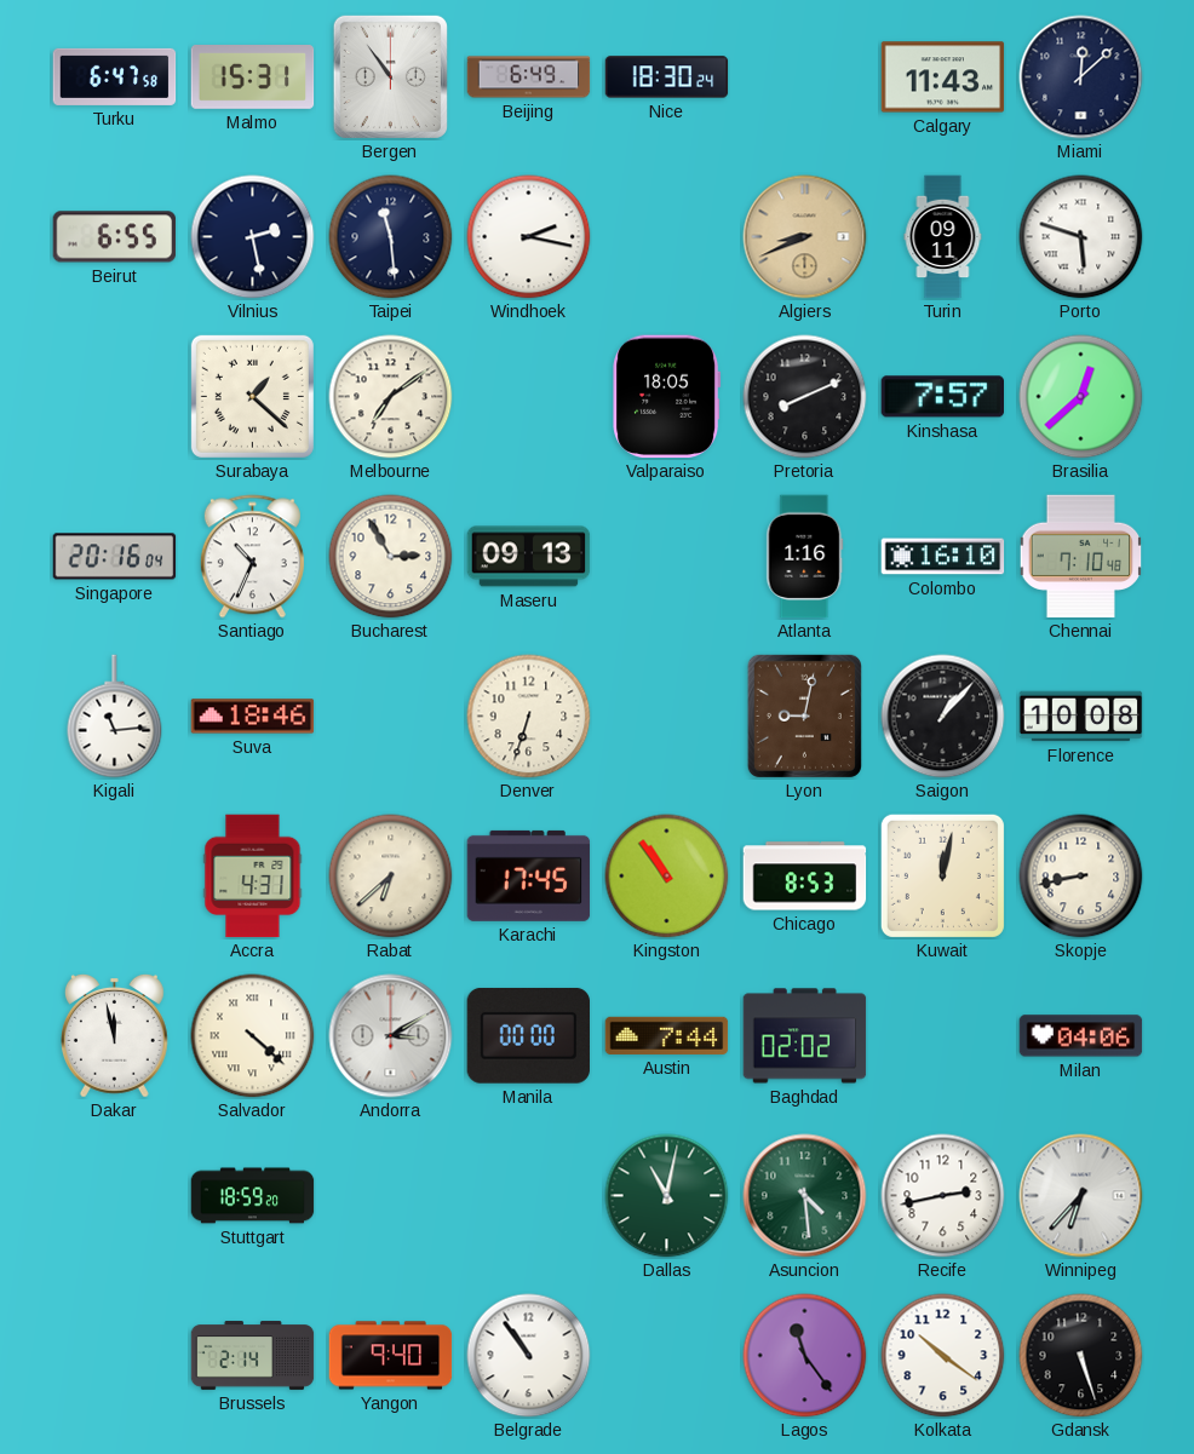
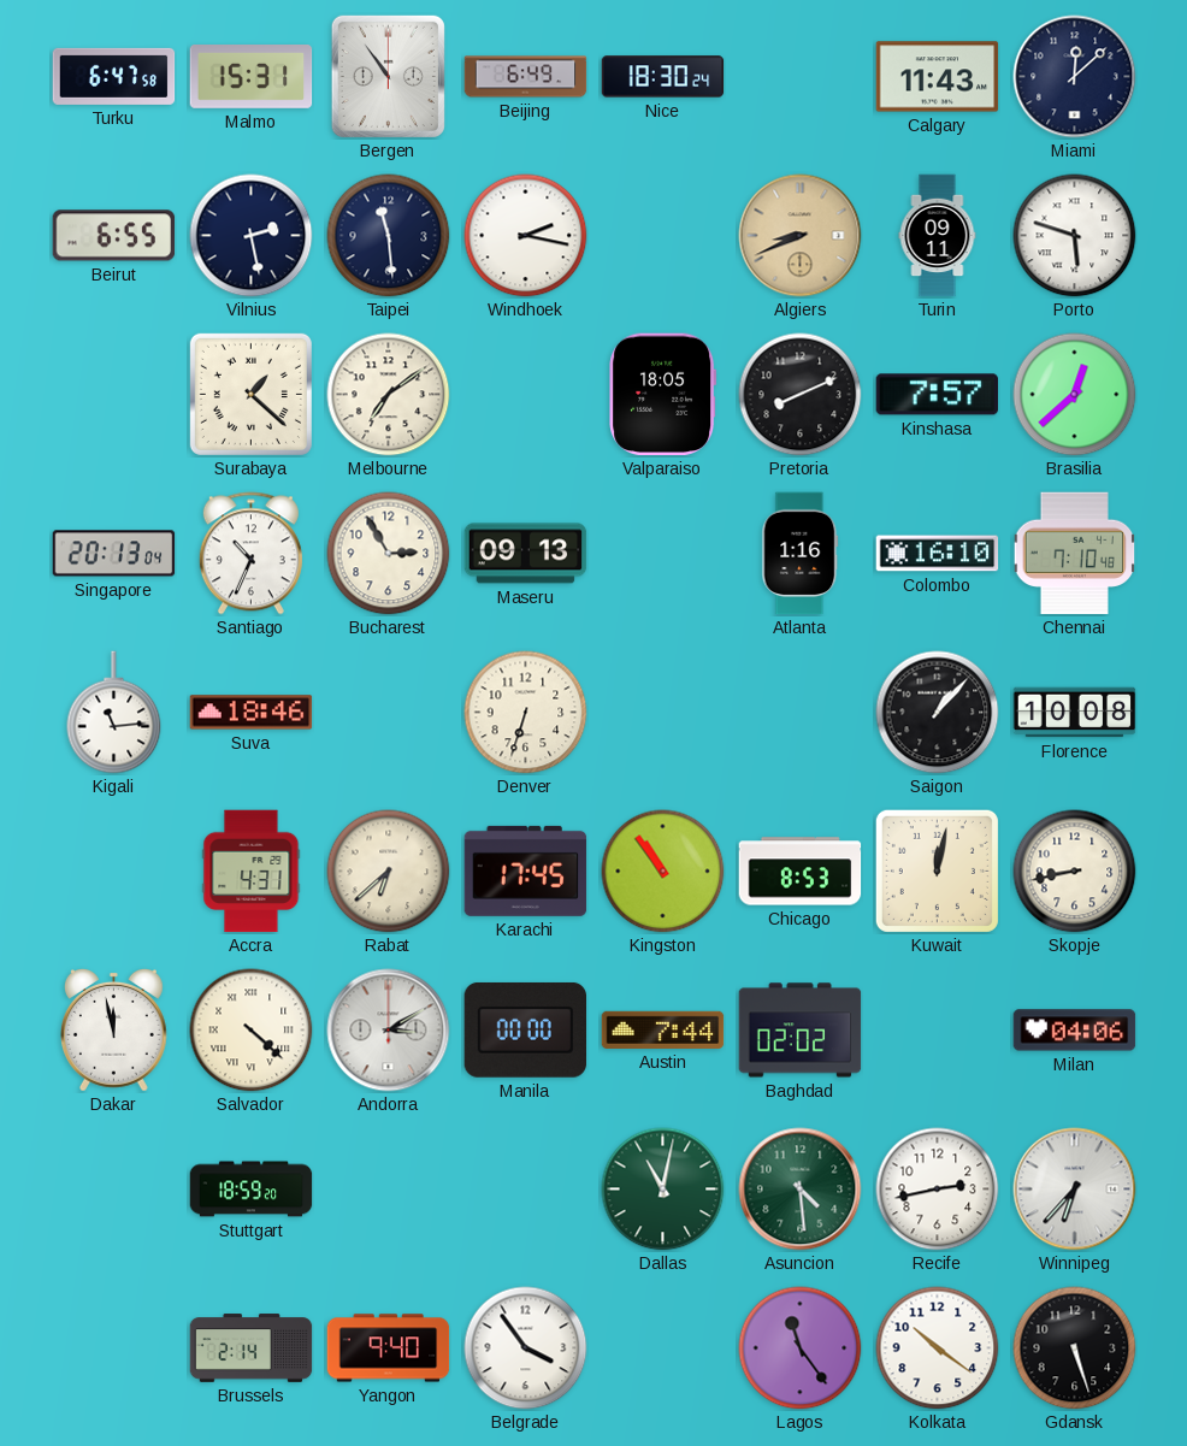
Singapore: 20:16 -> 20:13 (114, 554)
Lyon: 9:02 -> none (804, 715)
Belgrade: 10:54 -> 3:54 (526, 1348)
